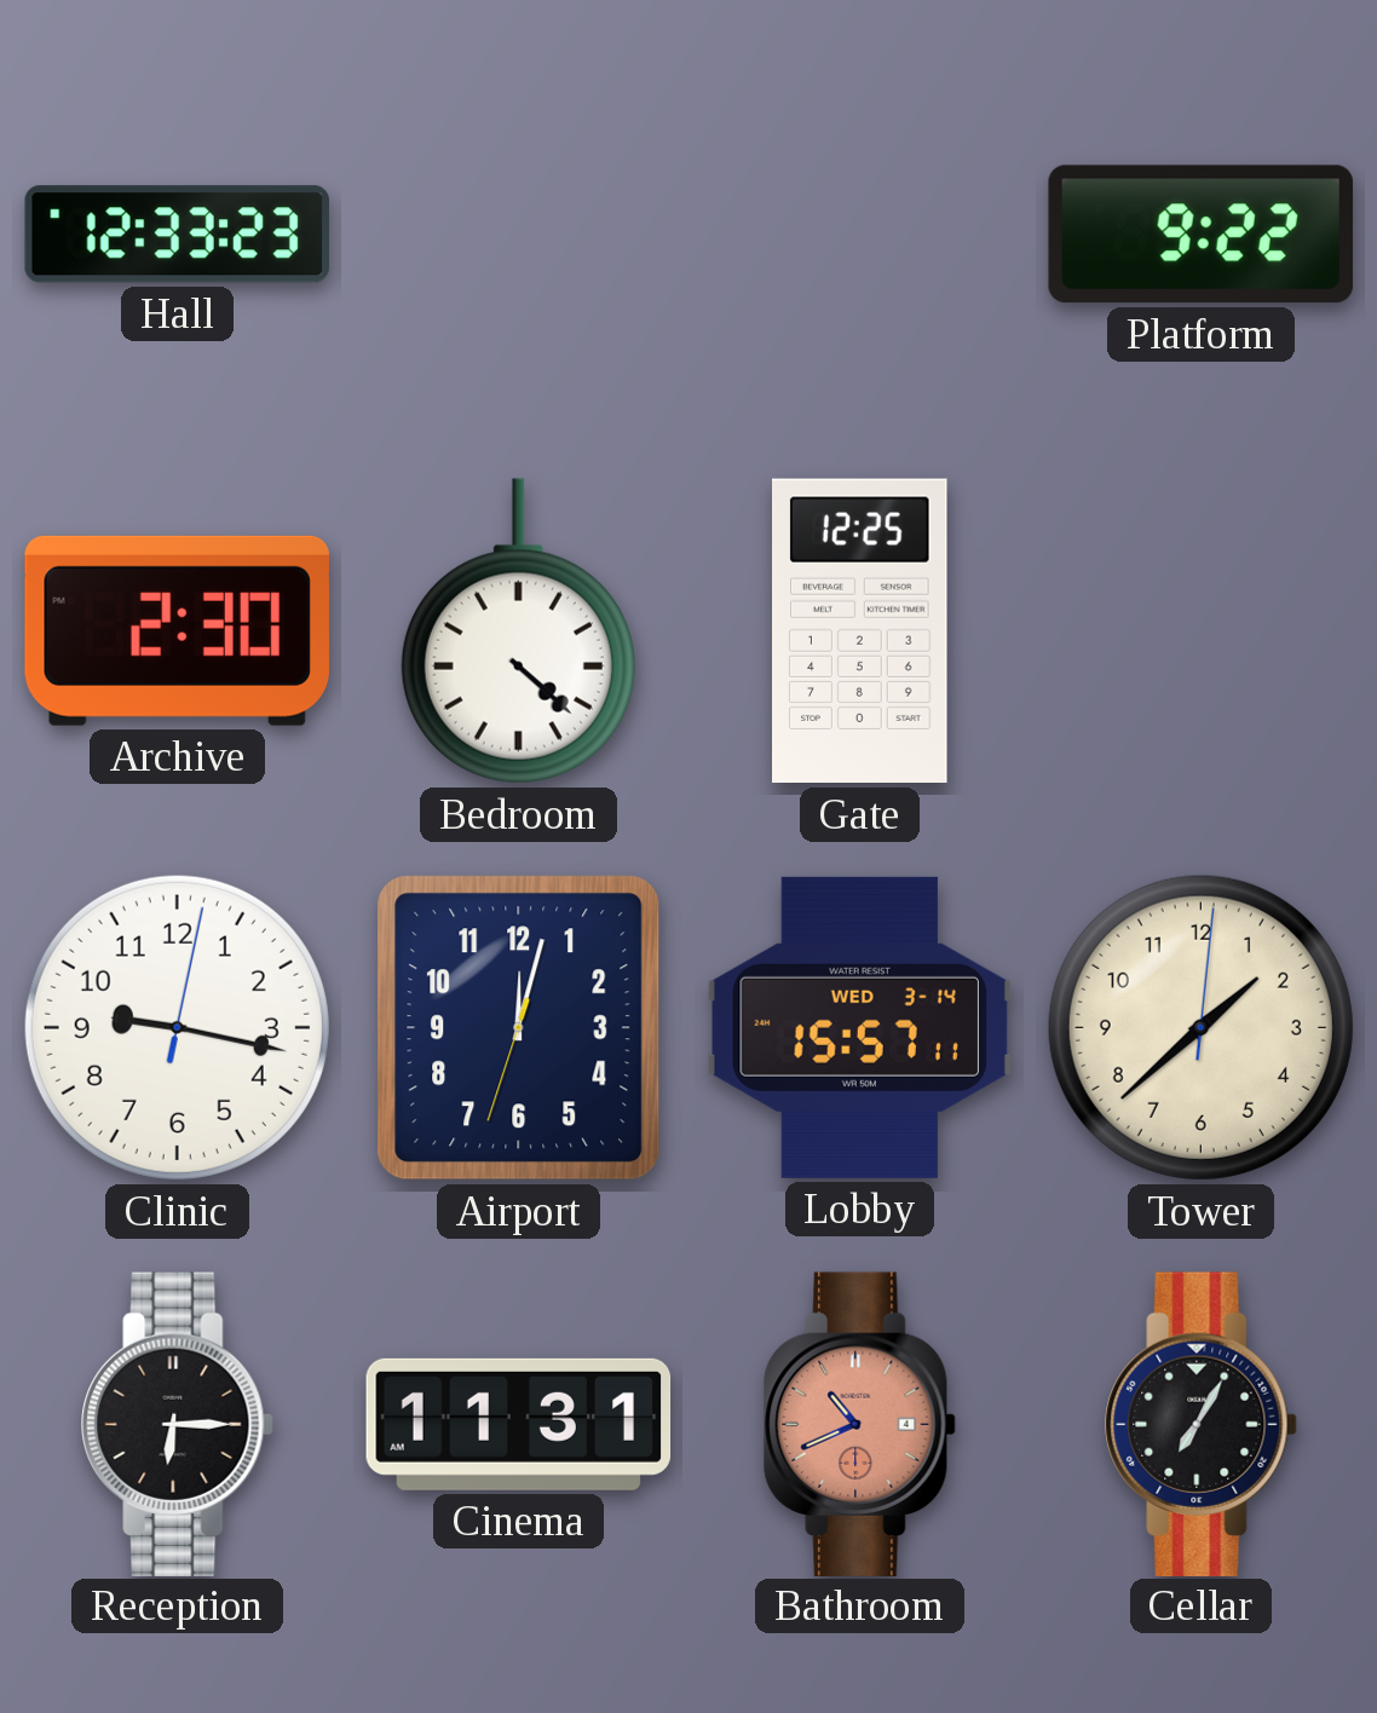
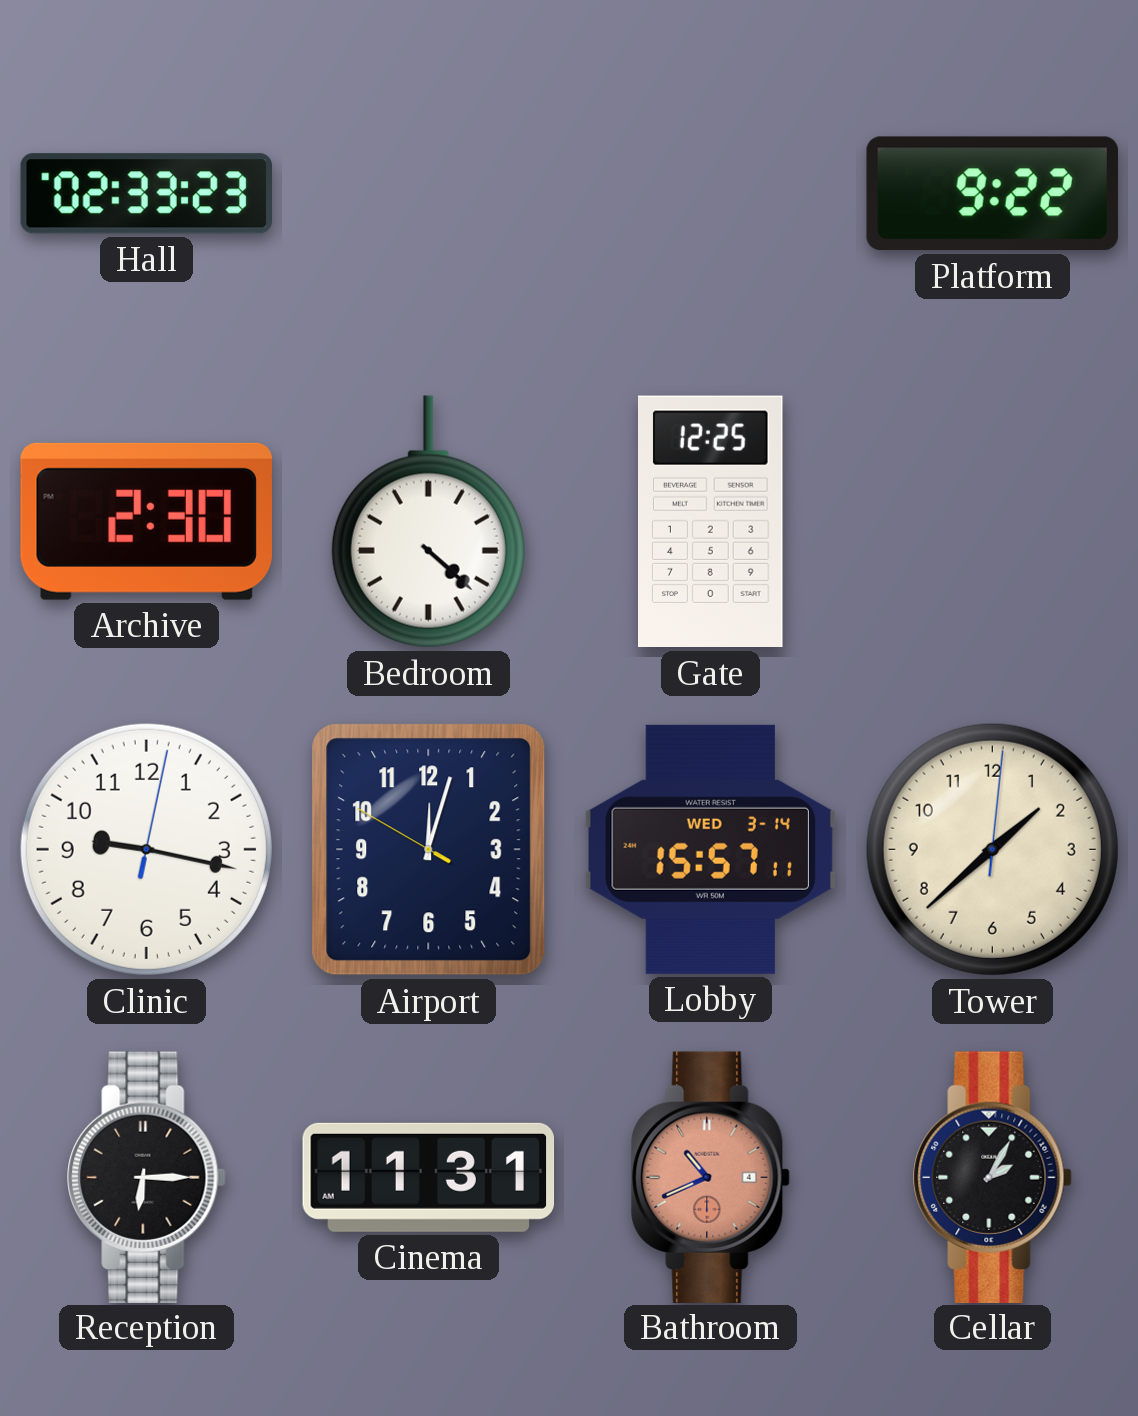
Hall: 12:33 -> 02:33 (146, 194)
Airport: 12:02:33 -> 12:02:50 (429, 850)
Cellar: 7:05 -> 2:05 (993, 1177)
